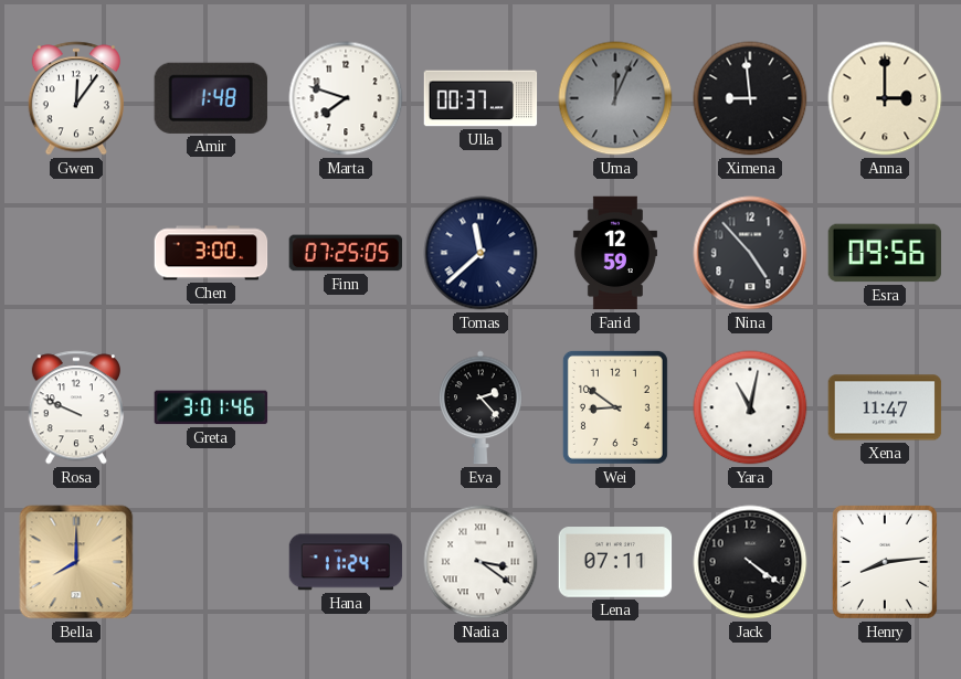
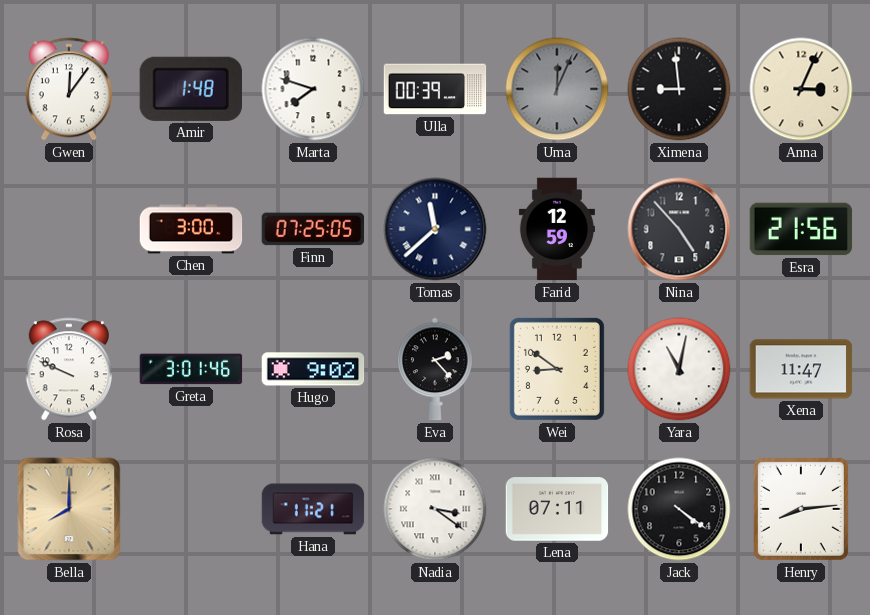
Ulla: 00:37 -> 00:39 (435, 89)
Anna: 3:00 -> 3:04 (801, 89)
Esra: 09:56 -> 21:56 (801, 229)
Hugo: none -> 9:02 (313, 369)
Hana: 11:24 -> 11:21 (313, 509)
